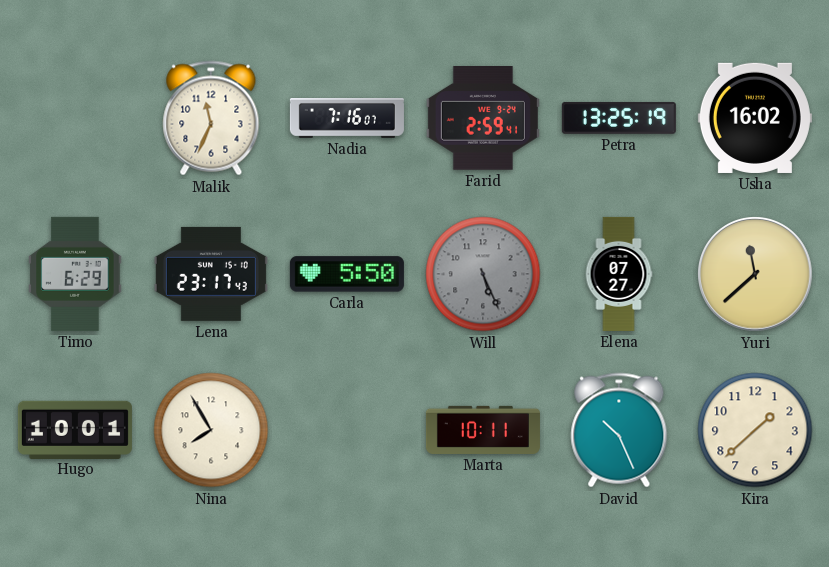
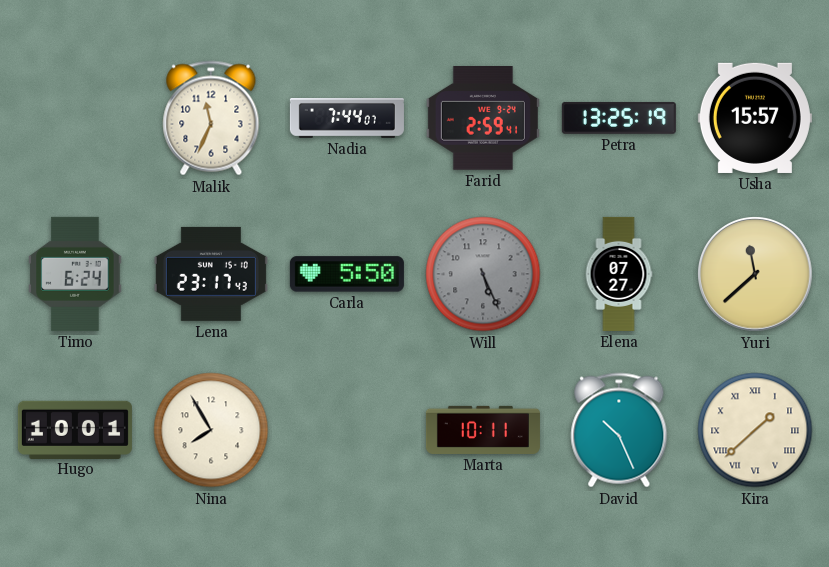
Nadia: 7:16 -> 7:44 (347, 119)
Usha: 16:02 -> 15:57 (755, 118)
Timo: 6:29 -> 6:24 (75, 274)
Kira numerals: Arabic -> Roman (755, 430)
